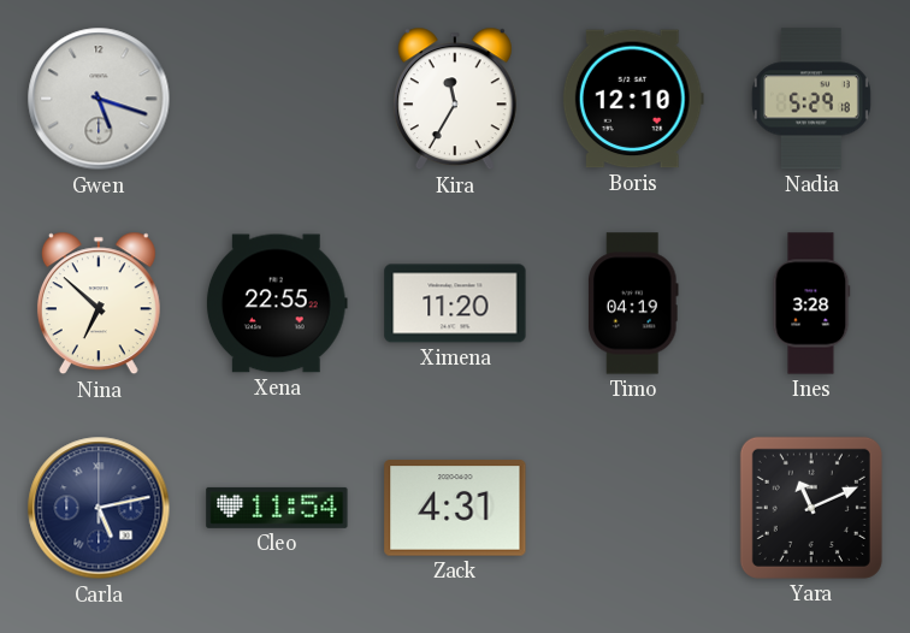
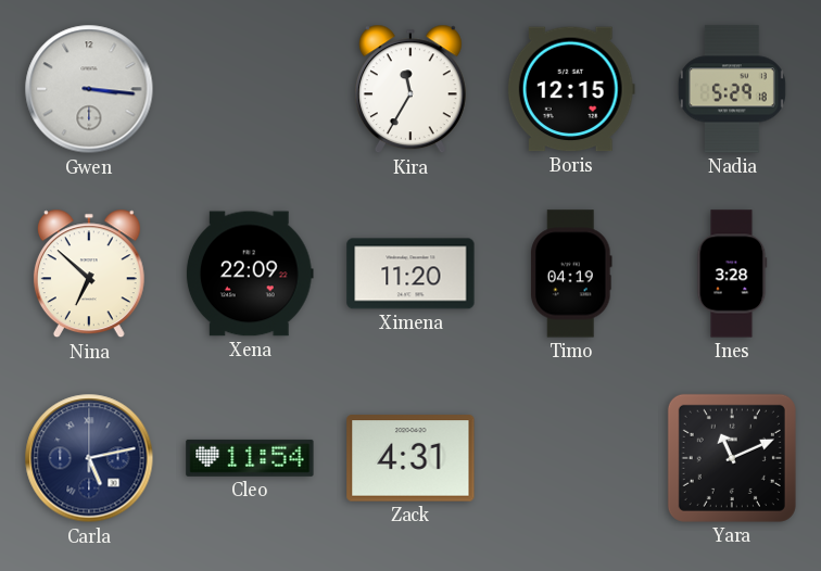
Gwen: 5:18 -> 3:16 (89, 89)
Boris: 12:10 -> 12:15 (571, 89)
Xena: 22:55 -> 22:09 (250, 274)
